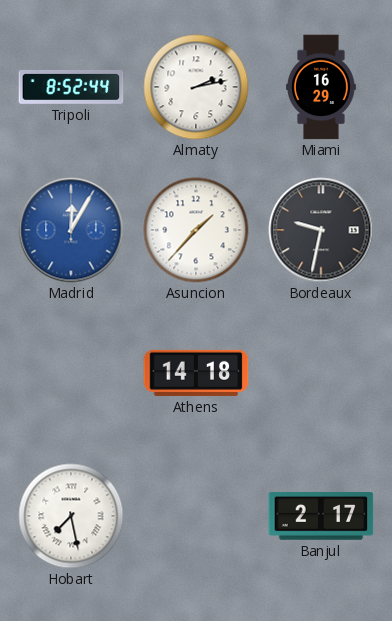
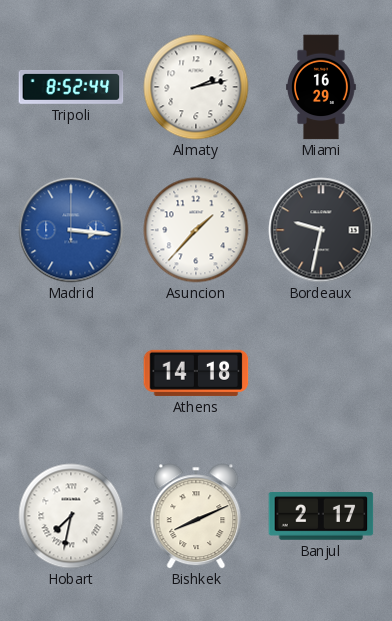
Madrid: 12:05 -> 3:16 (71, 230)
Hobart: 7:28 -> 7:32 (71, 516)
Bishkek: none -> 8:11 (196, 516)
